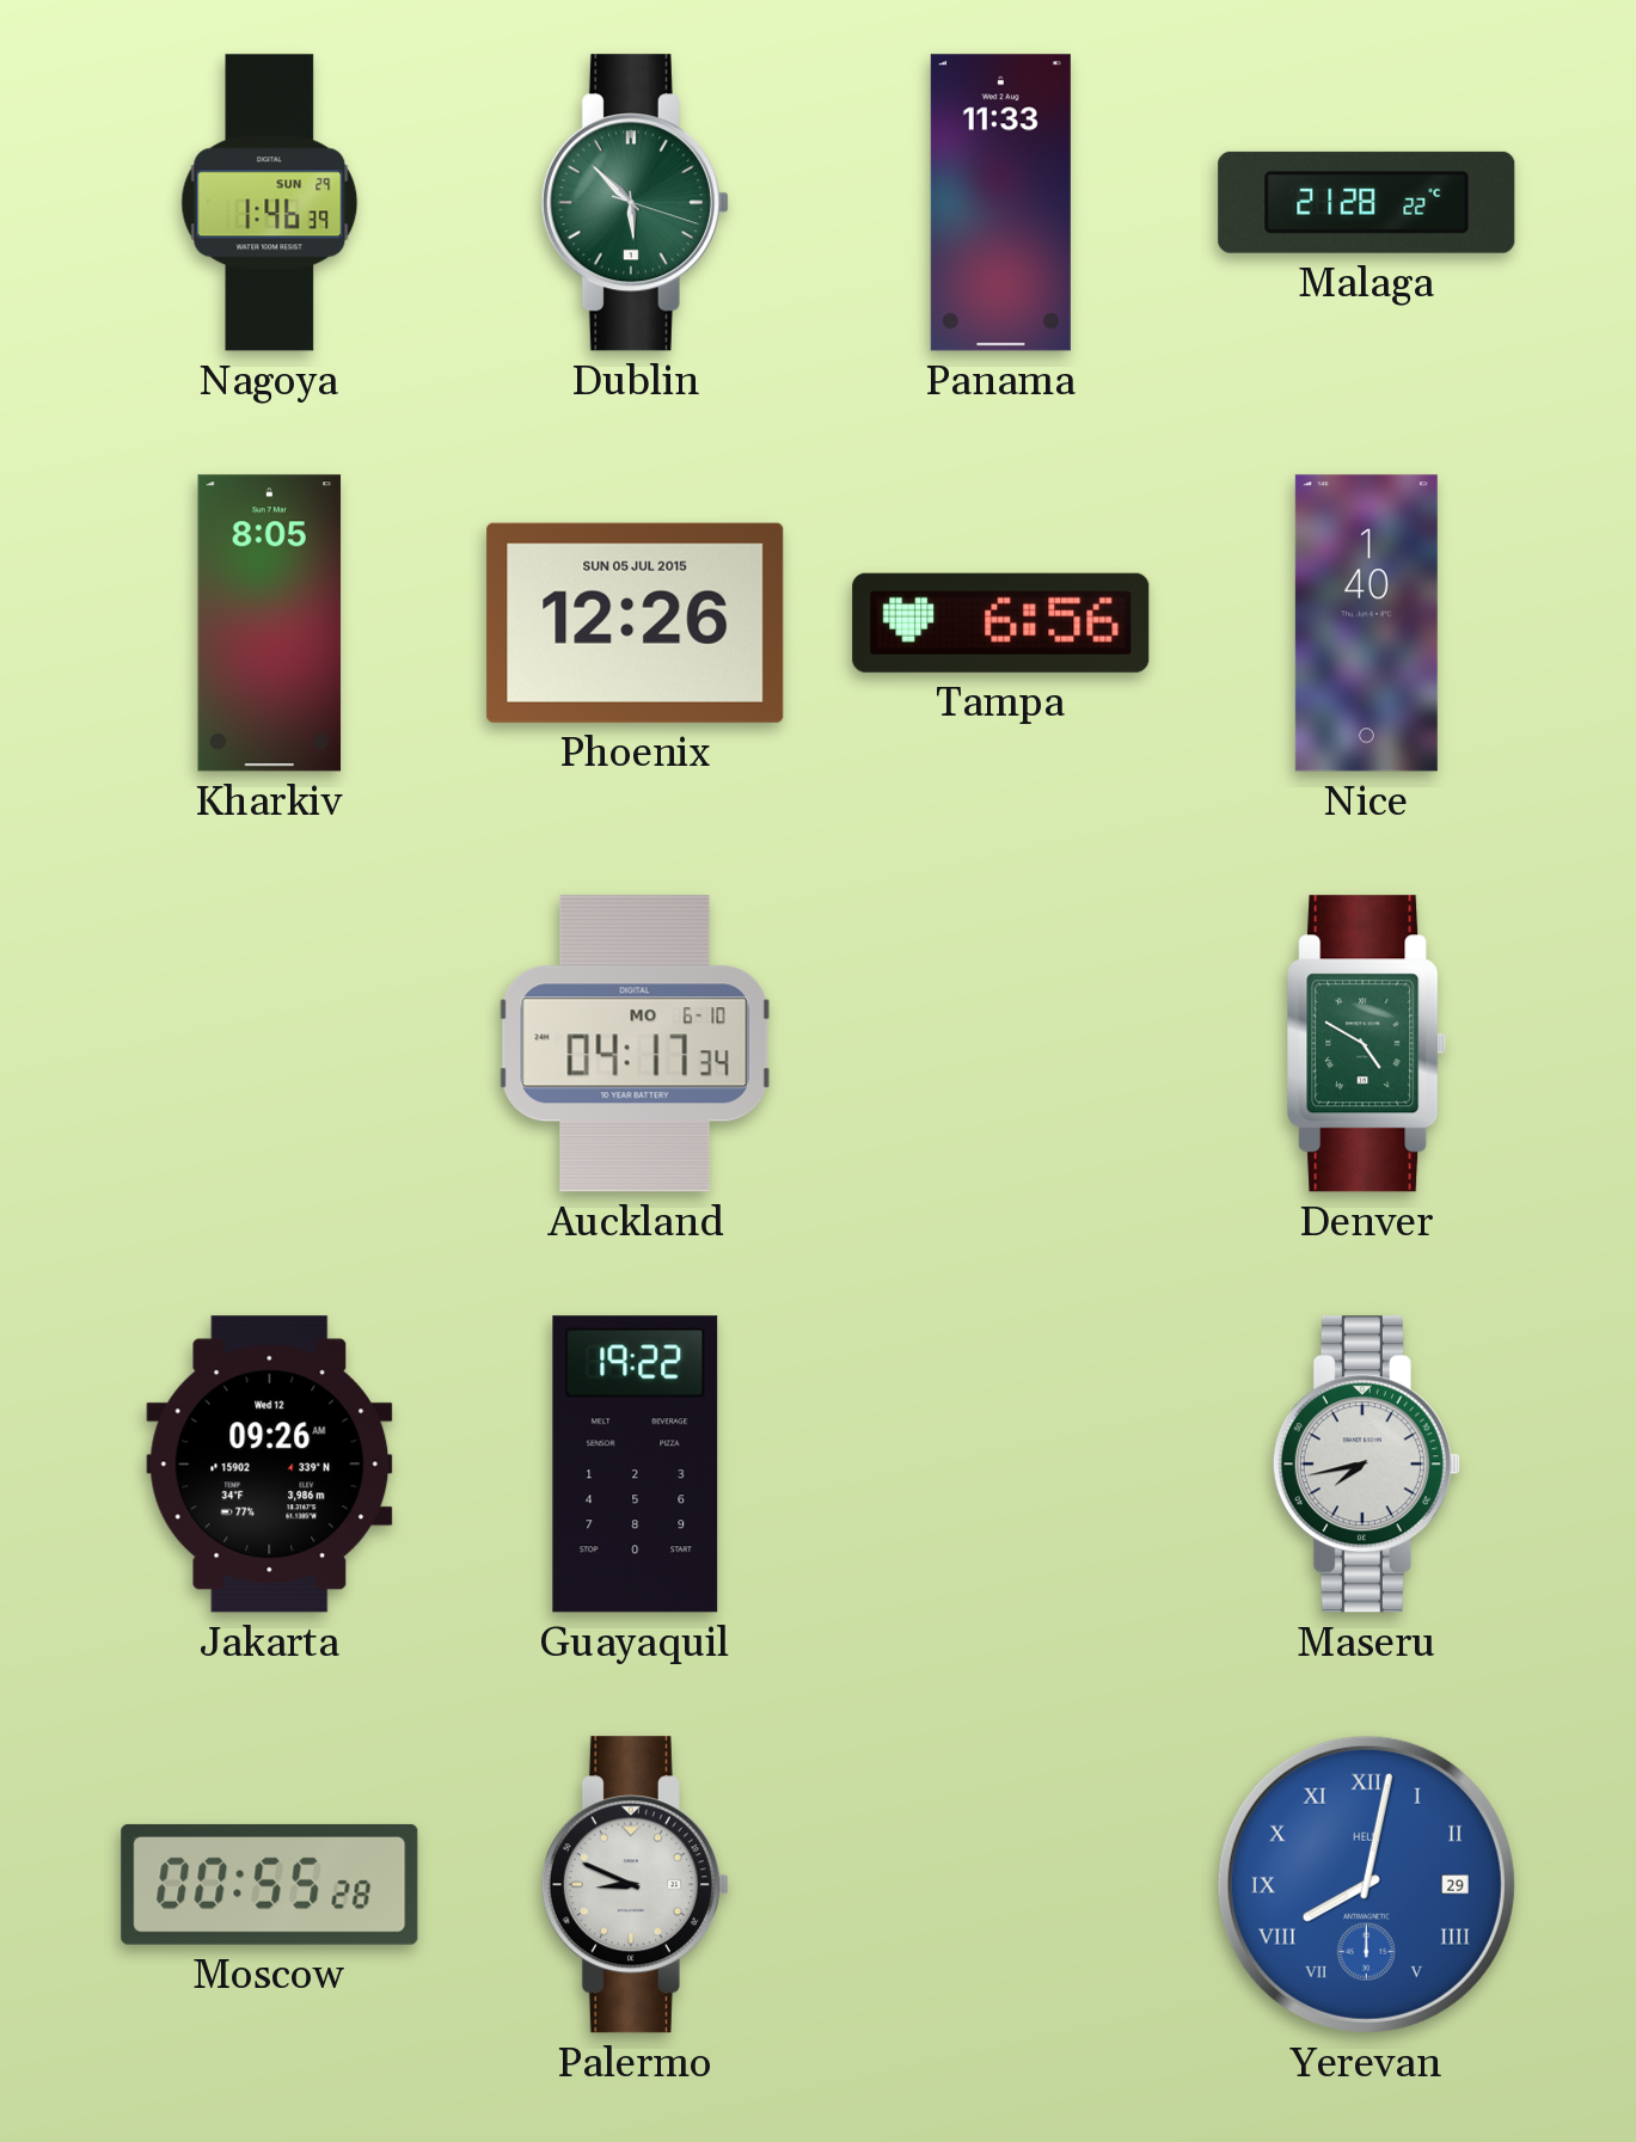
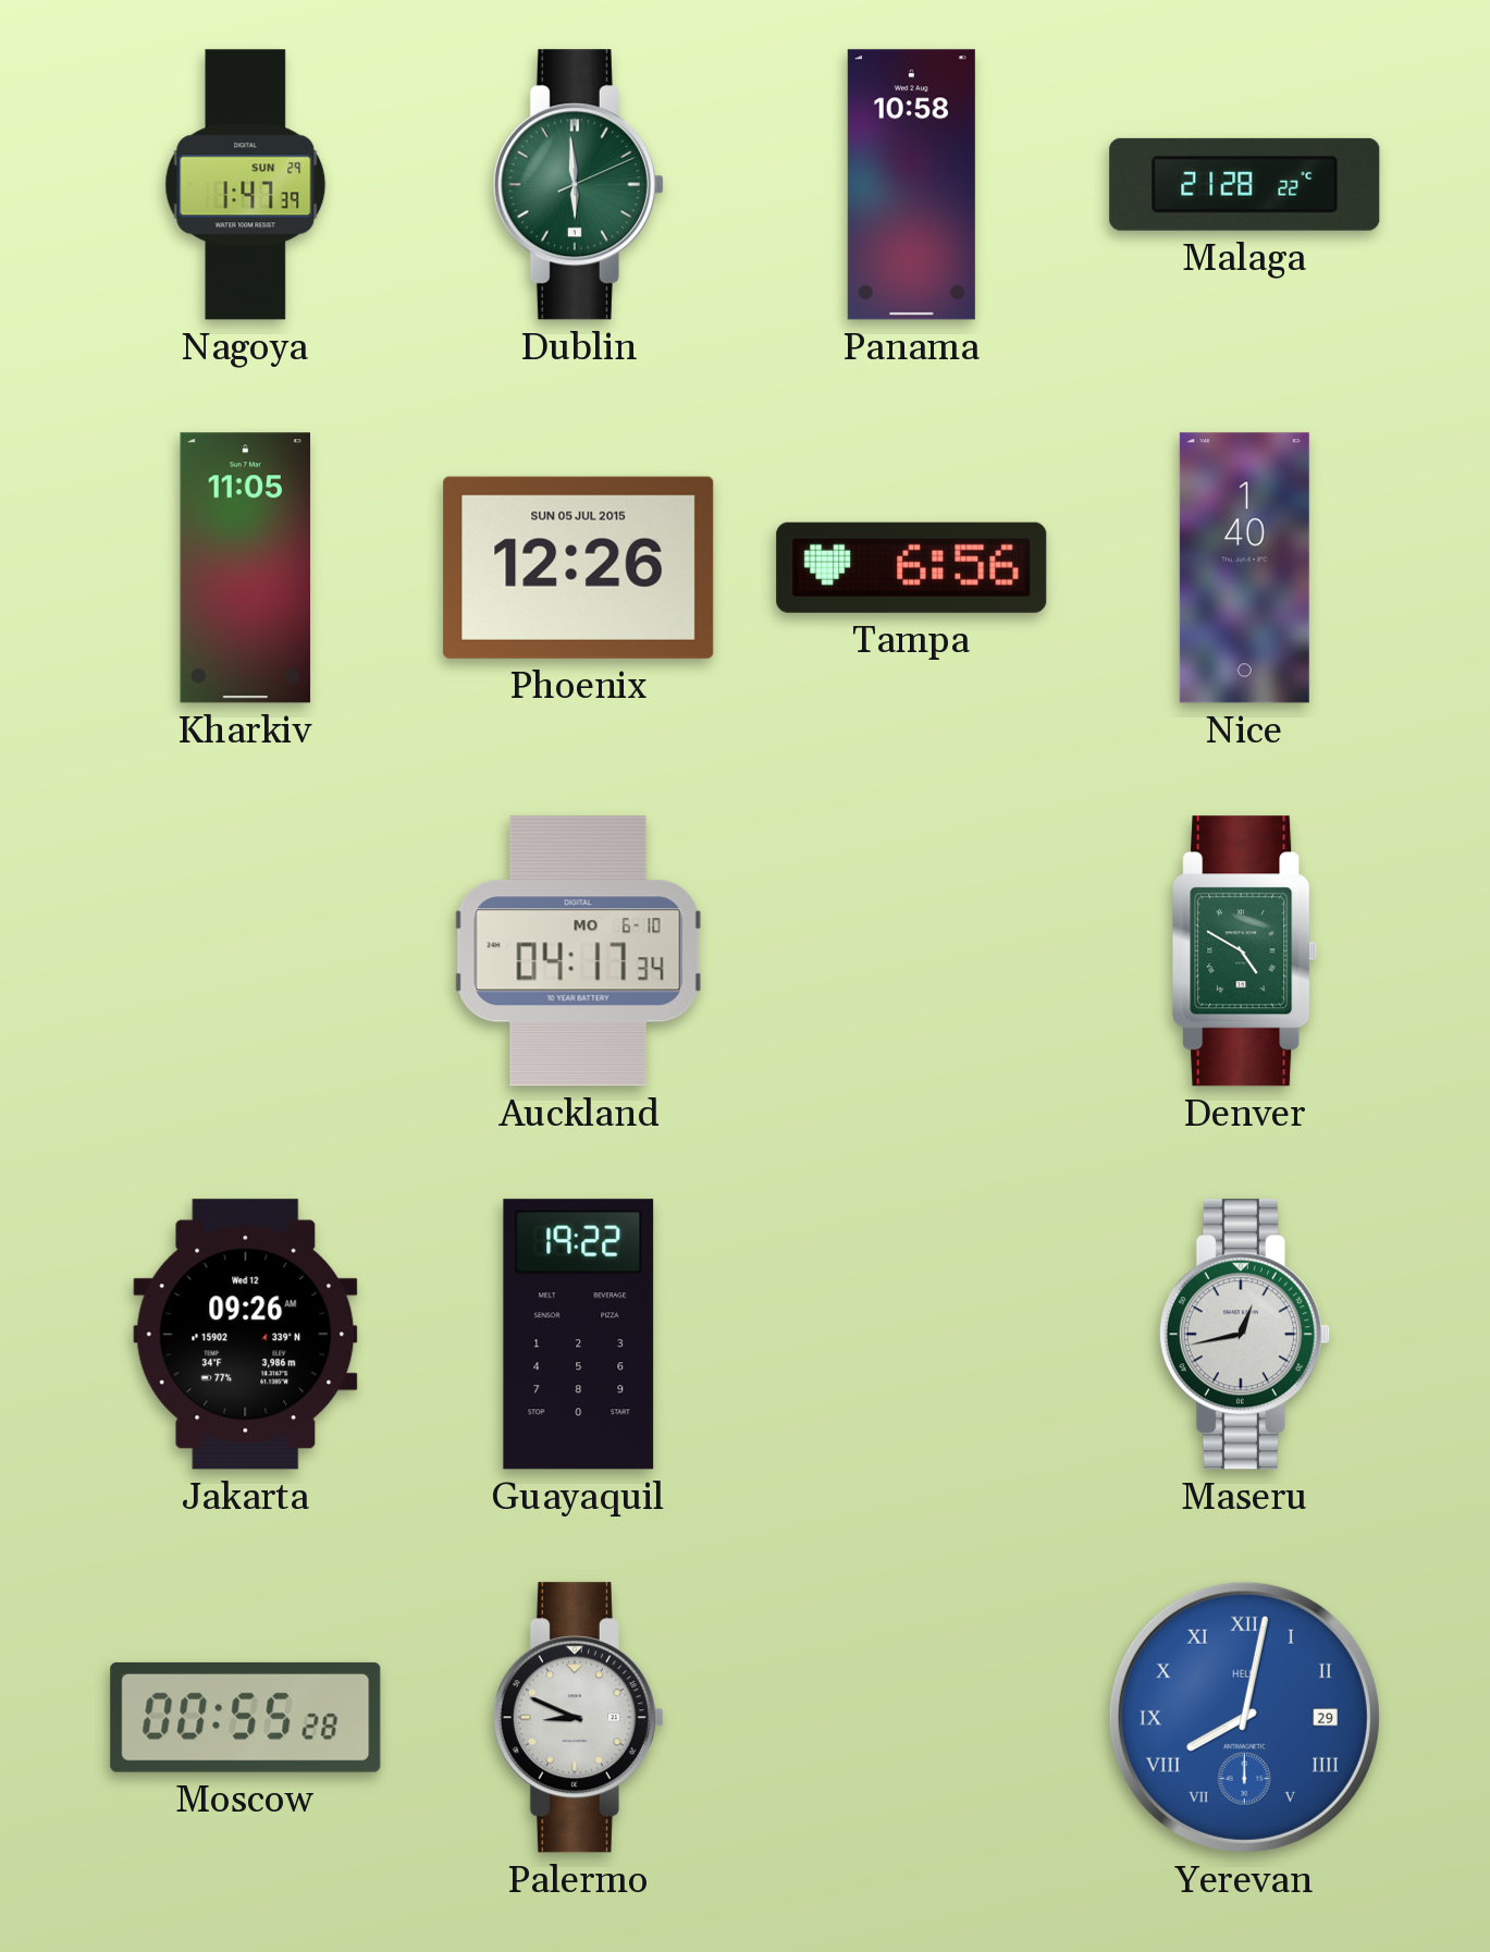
Nagoya: 1:46 -> 1:47 (246, 185)
Dublin: 5:52 -> 5:59 (578, 185)
Panama: 11:33 -> 10:58 (911, 185)
Kharkiv: 8:05 -> 11:05 (246, 568)
Maseru: 7:43 -> 12:43 (1244, 1335)
